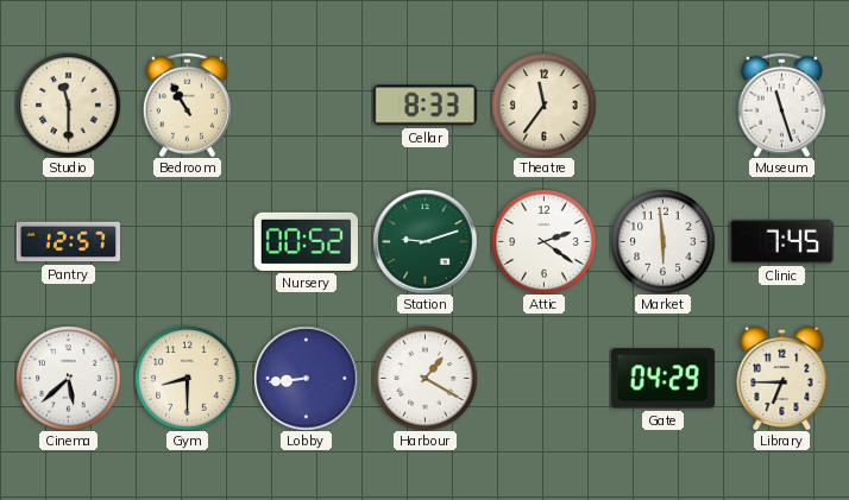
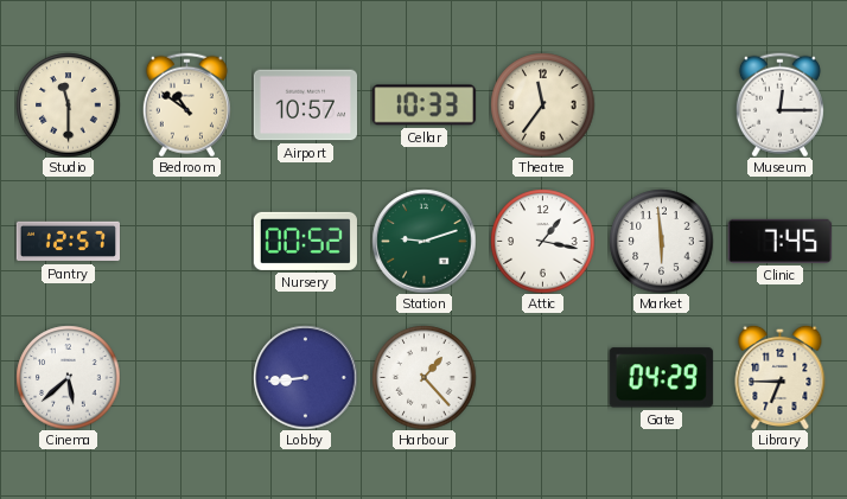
Bedroom: 10:55 -> 10:51 (186, 104)
Airport: none -> 10:57 (305, 105)
Cellar: 8:33 -> 10:33 (423, 105)
Museum: 11:27 -> 12:15 (779, 104)
Attic: 2:21 -> 1:17 (542, 241)
Gym: 8:30 -> none (187, 378)
Harbour: 1:20 -> 1:23 (423, 377)
